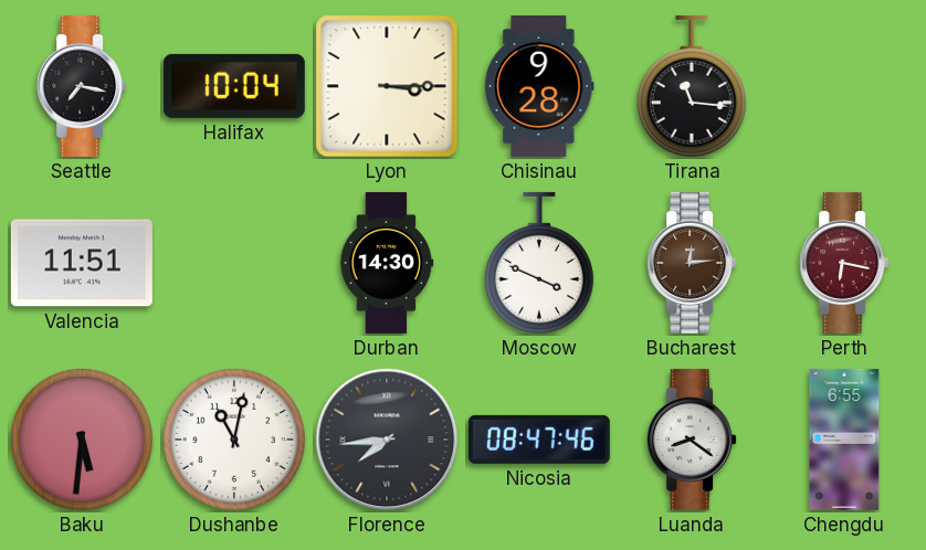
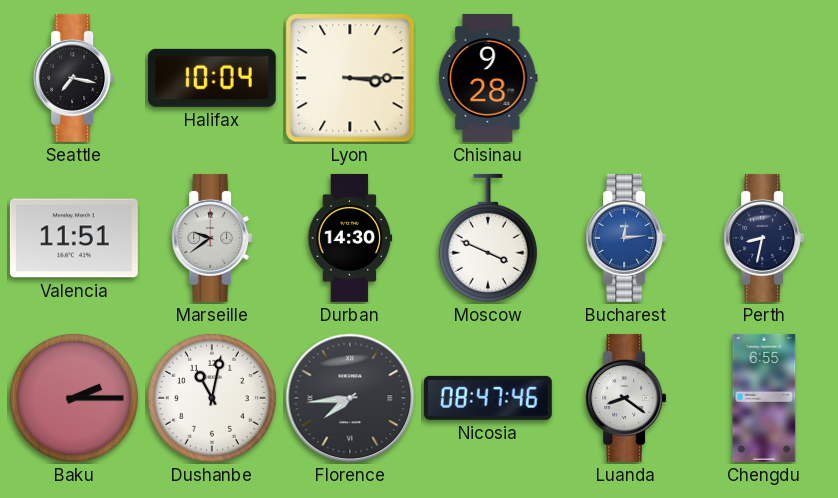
Tirana: 11:16 -> none (692, 86)
Marseille: none -> 9:39 (212, 238)
Bucharest dial: brown -> blue (626, 238)
Perth: 6:17 -> 8:32 (764, 238)
Perth dial: burgundy -> navy (764, 238)
Baku: 5:31 -> 2:15 (74, 398)
